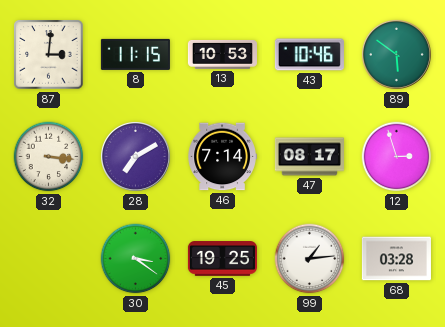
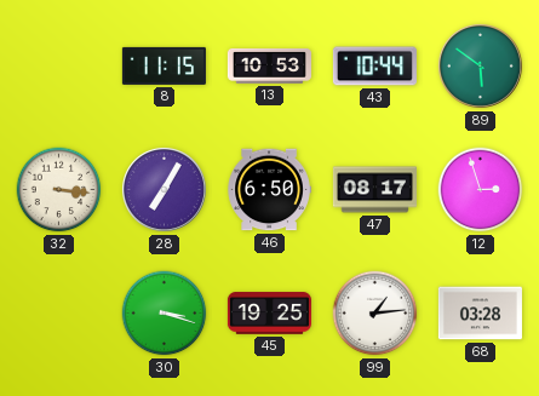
87: 3:01 -> none (49, 55)
43: 10:46 -> 10:44 (374, 67)
28: 7:10 -> 7:05 (164, 189)
46: 7:14 -> 6:50 (269, 190)
30: 3:21 -> 3:18 (165, 314)
